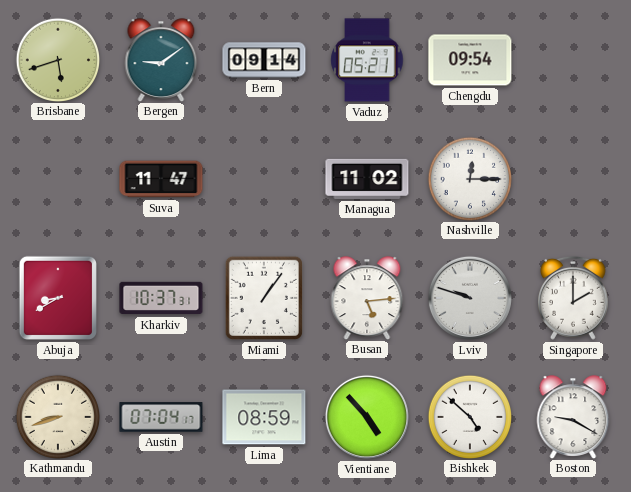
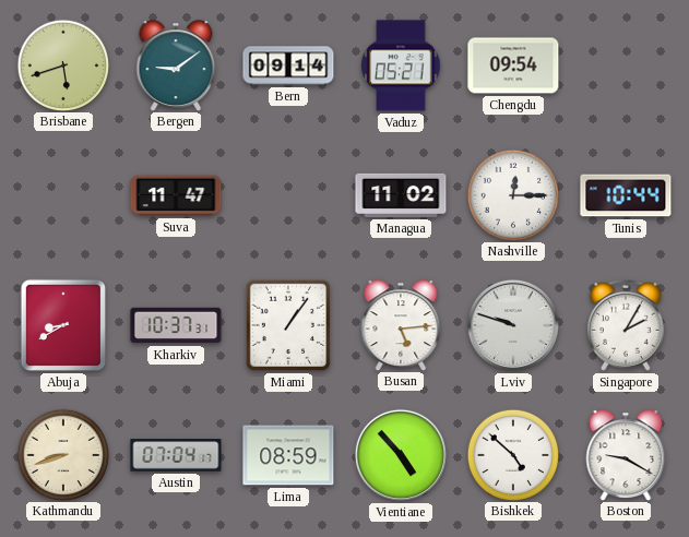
Tunis: none -> 10:44 (626, 195)
Singapore: 2:00 -> 2:05 (626, 325)
